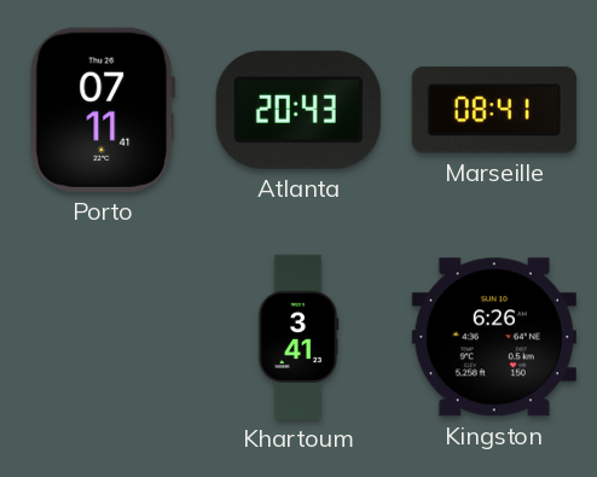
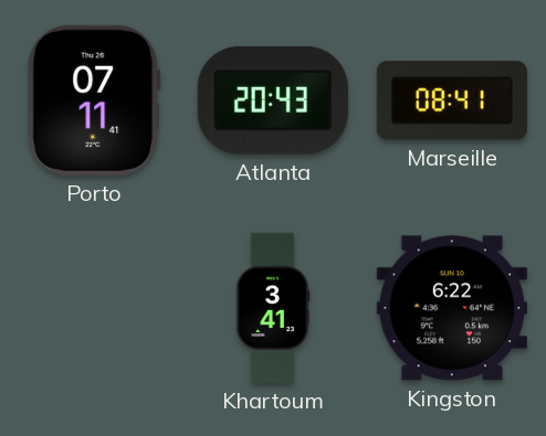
Kingston: 6:26 -> 6:22 (452, 308)
